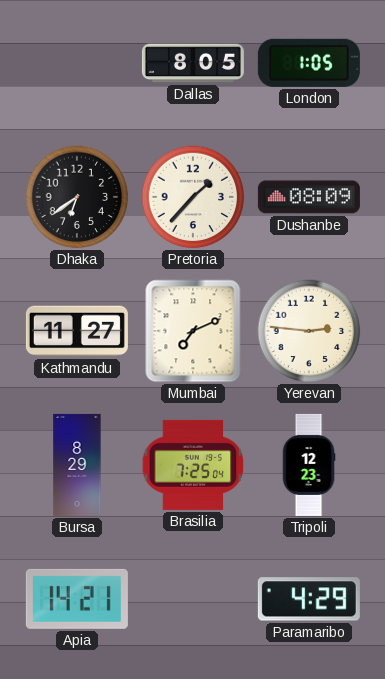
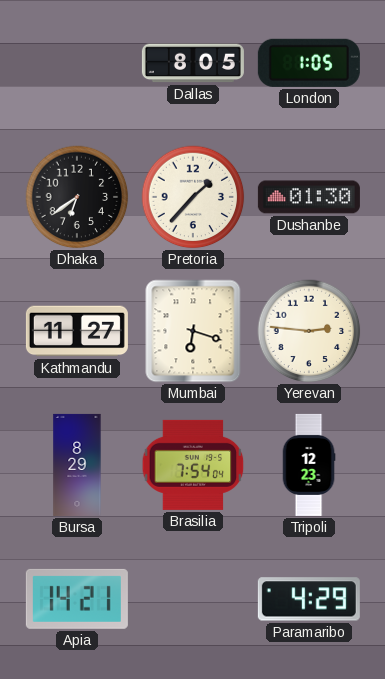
Dushanbe: 08:09 -> 01:30 (309, 197)
Mumbai: 7:11 -> 6:18 (193, 331)
Brasilia: 7:25 -> 7:54 (193, 465)
